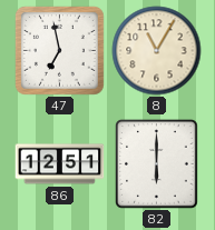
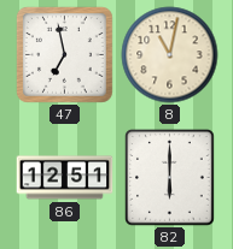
8: 11:05 -> 11:02 (170, 55)
